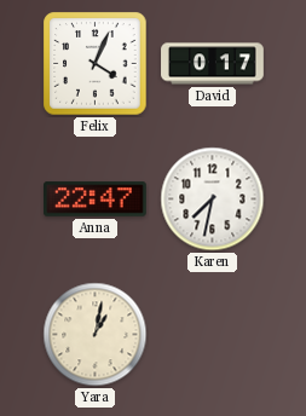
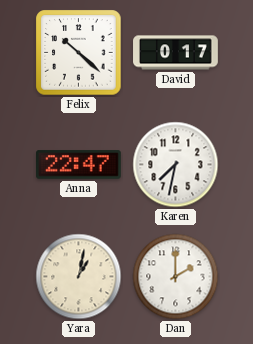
Felix: 4:04 -> 10:22 (79, 53)
Dan: none -> 2:00 (176, 277)
